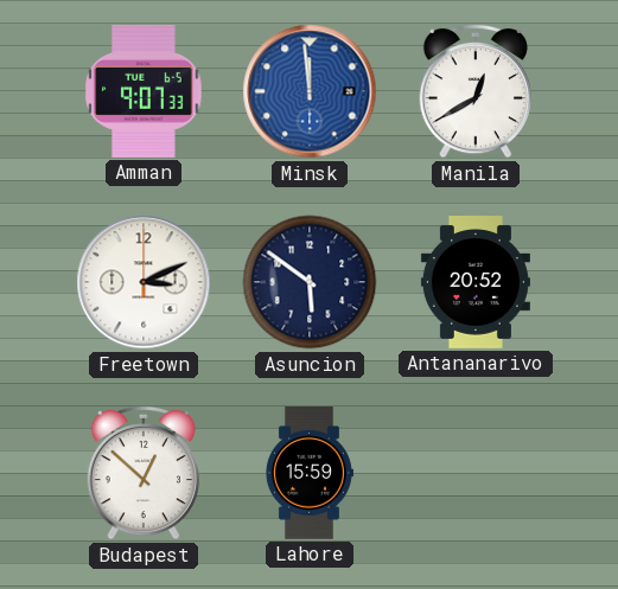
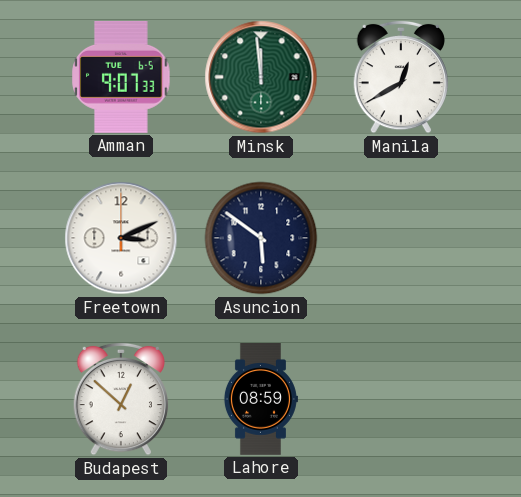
Minsk dial: blue -> green (261, 77)
Antananarivo: 20:52 -> none (476, 283)
Lahore: 15:59 -> 08:59 (260, 400)
